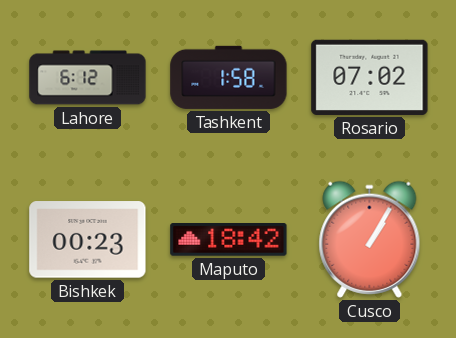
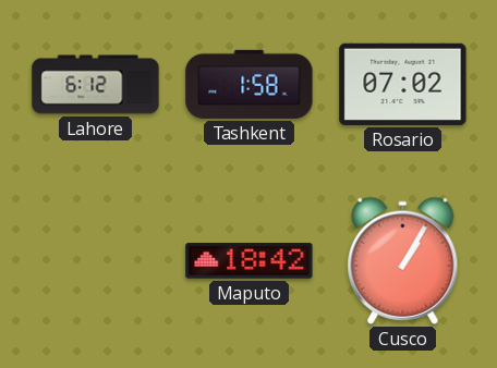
Bishkek: 00:23 -> none (88, 240)
